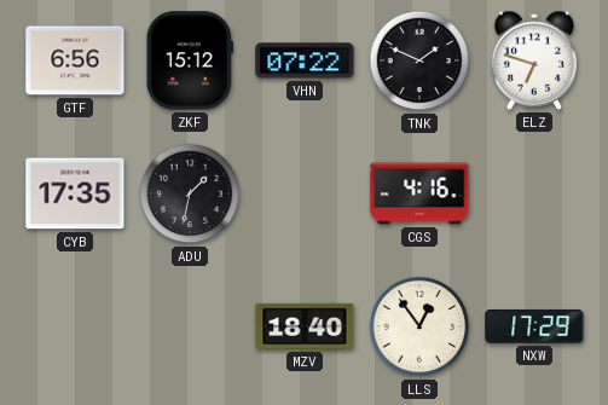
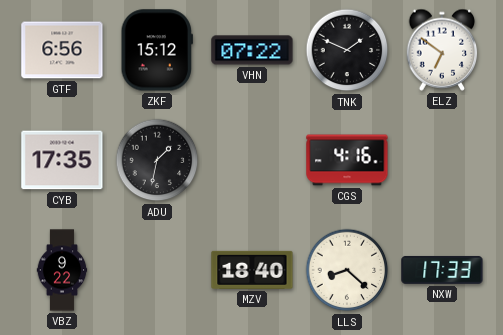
ELZ: 6:48 -> 6:51 (442, 50)
VBZ: none -> 9:22 (62, 270)
LLS: 12:54 -> 8:22 (347, 270)
NXW: 17:29 -> 17:33 (442, 270)
